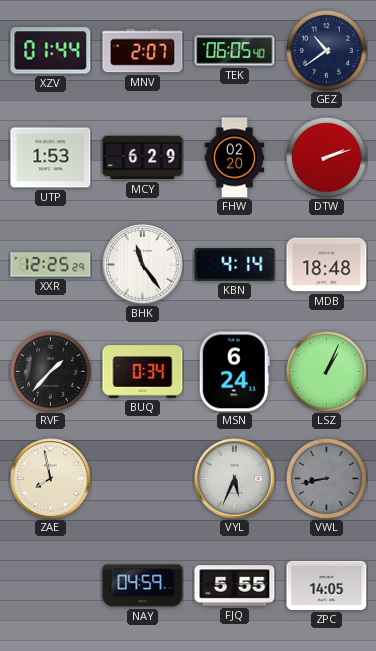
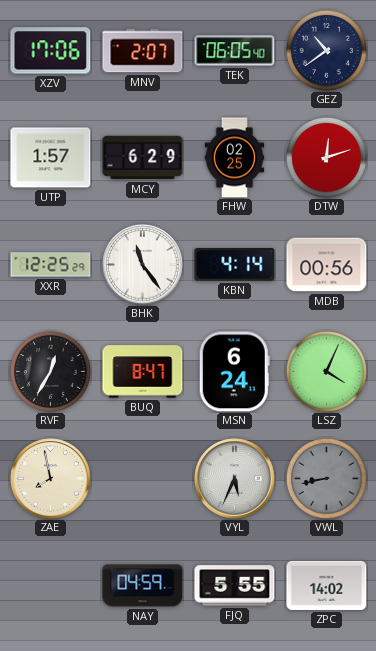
XZV: 01:44 -> 17:06 (51, 51)
UTP: 1:53 -> 1:57 (51, 158)
FHW: 02:20 -> 02:25 (235, 158)
DTW: 2:12 -> 12:12 (326, 157)
MDB: 18:48 -> 00:56 (327, 265)
RVF: 1:37 -> 12:35 (50, 371)
BUQ: 0:34 -> 8:47 (143, 372)
LSZ: 1:04 -> 4:04 (326, 371)
ZPC: 14:05 -> 14:02 (327, 585)
